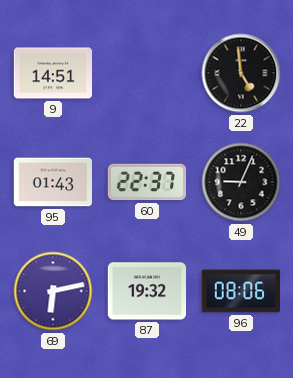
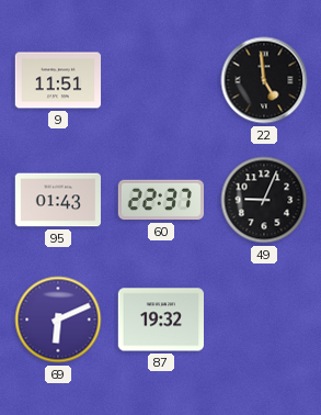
9: 14:51 -> 11:51 (58, 80)
69: 6:13 -> 6:11 (58, 319)
96: 08:06 -> none (240, 291)
